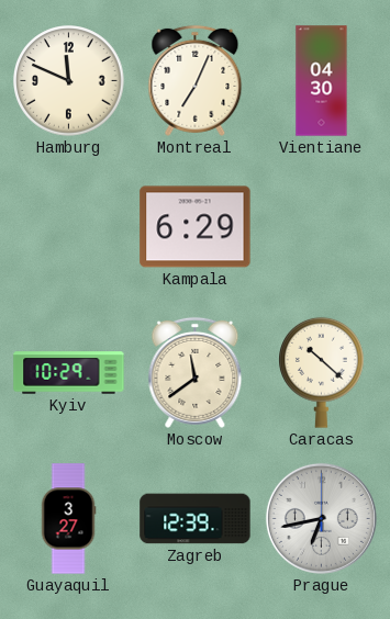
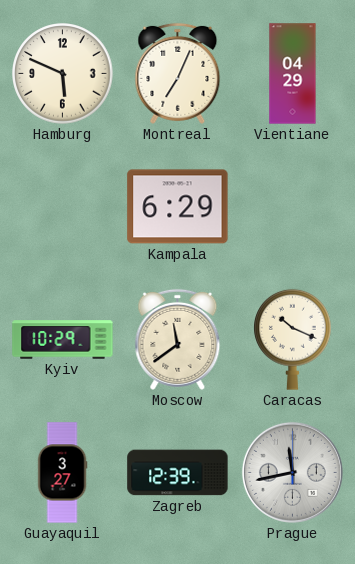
Hamburg: 11:49 -> 5:49 (63, 74)
Vientiane: 04:30 -> 04:29 (293, 74)
Caracas: 10:22 -> 10:19 (293, 339)
Prague: 6:43 -> 11:43 (292, 472)
